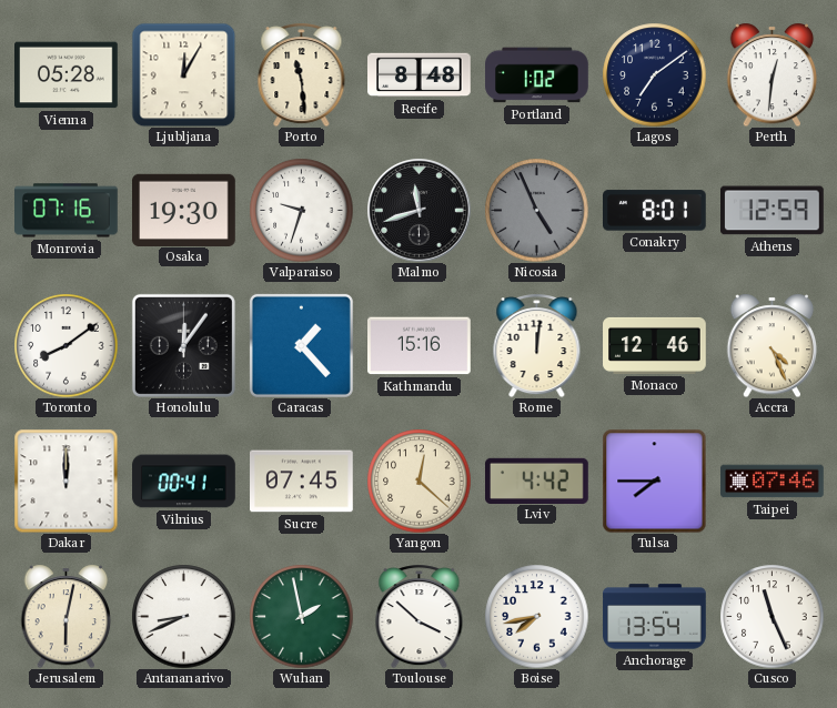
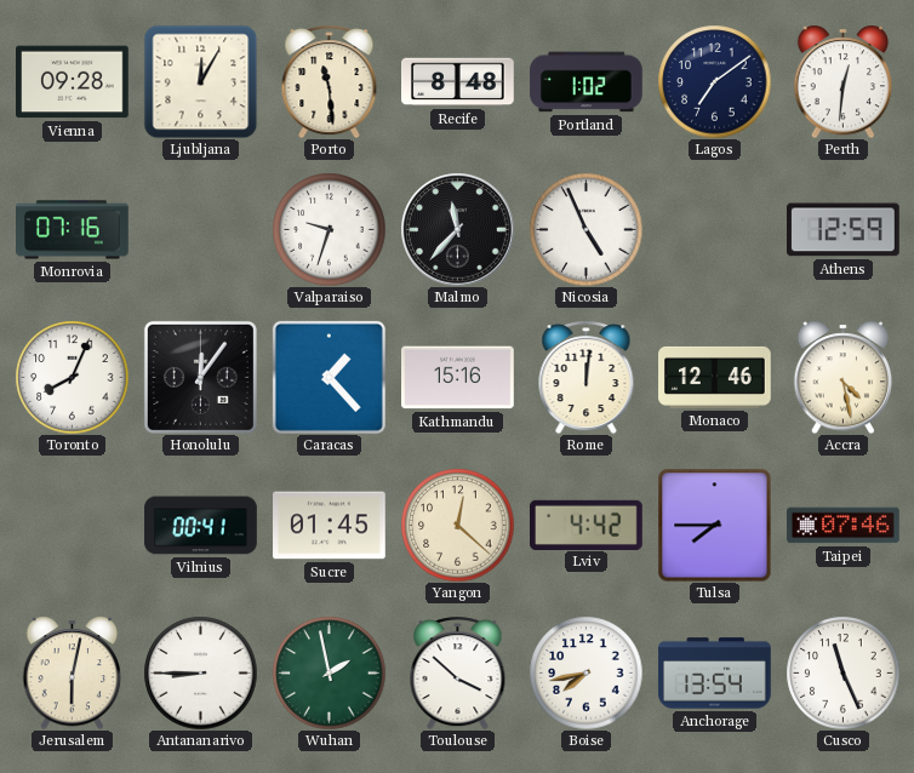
Vienna: 05:28 -> 09:28 (73, 82)
Osaka: 19:30 -> none (184, 210)
Malmo: 11:42 -> 11:37 (457, 229)
Nicosia dial: grey -> white (585, 229)
Conakry: 8:01 -> none (655, 211)
Toronto: 8:09 -> 8:04 (72, 377)
Accra: 4:26 -> 4:28 (844, 377)
Dakar: 12:00 -> none (65, 481)
Sucre: 07:45 -> 01:45 (330, 526)
Antananarivo: 8:41 -> 8:45 (200, 672)
